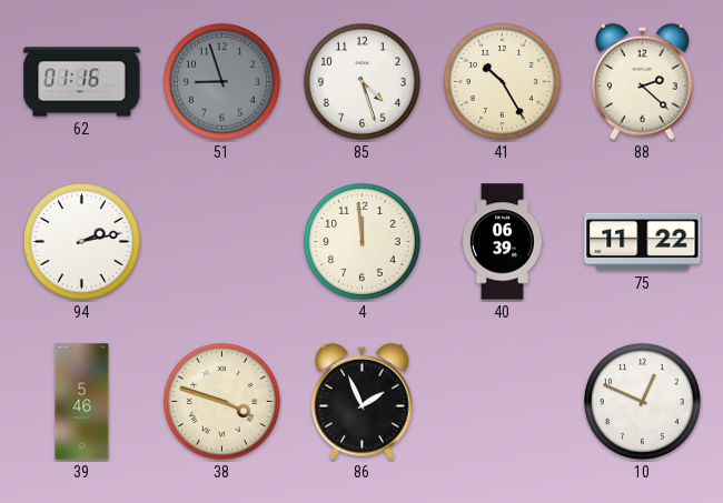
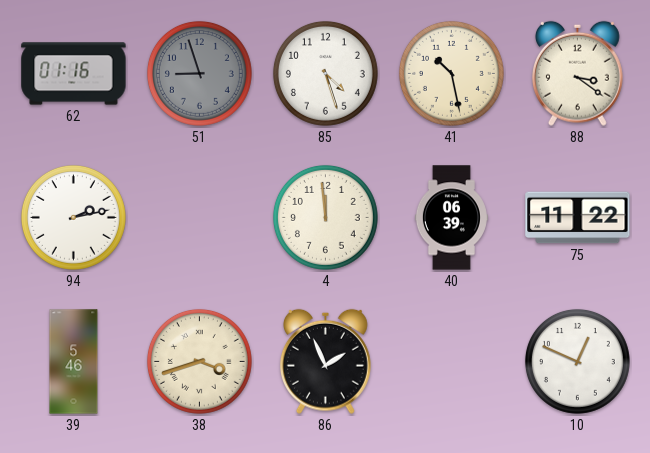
41: 10:25 -> 10:28 (451, 73)
88: 2:22 -> 3:21 (577, 73)
38: 3:48 -> 3:42 (199, 361)
